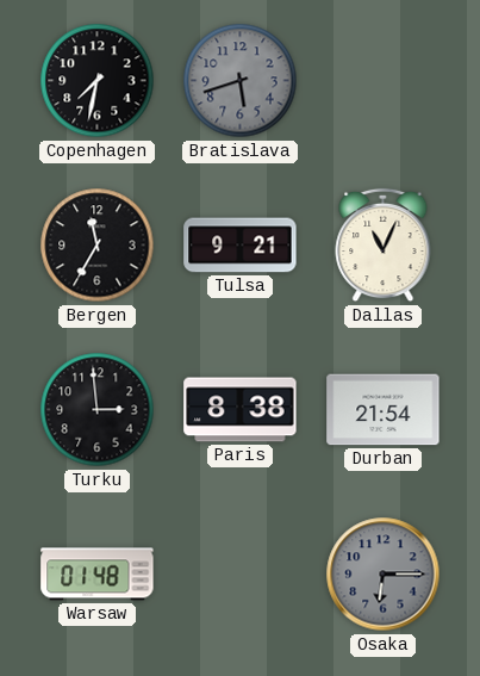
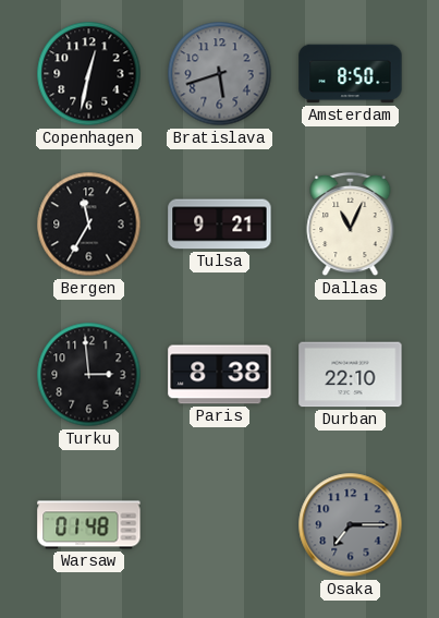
Copenhagen: 7:32 -> 12:32 (89, 74)
Amsterdam: none -> 8:50 (351, 74)
Durban: 21:54 -> 22:10 (351, 375)
Osaka: 6:15 -> 7:15 (351, 525)
